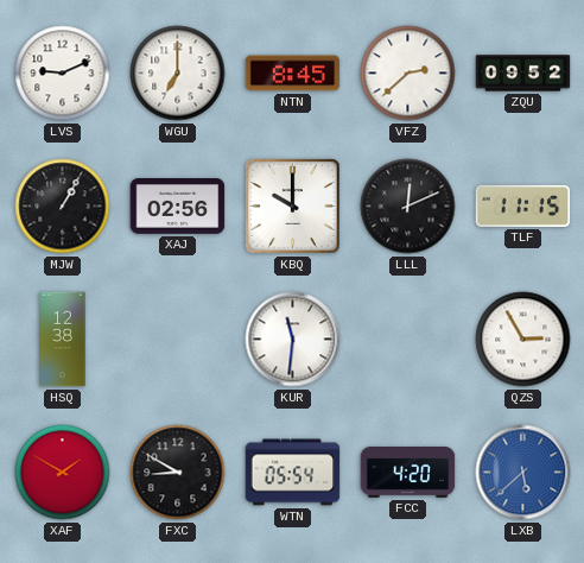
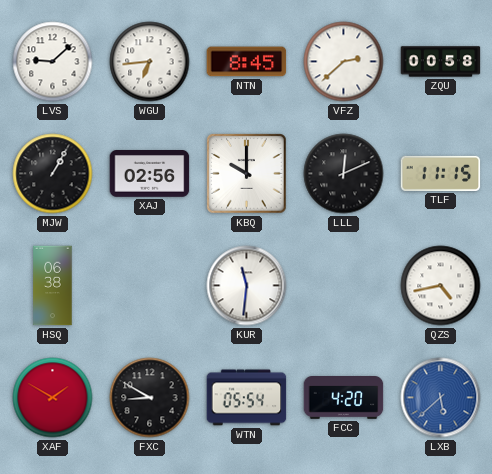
LVS: 9:11 -> 9:08 (53, 62)
WGU: 7:00 -> 6:44 (150, 62)
ZQU: 09:52 -> 00:58 (441, 62)
HSQ: 12:38 -> 06:38 (53, 286)
QZS: 2:55 -> 4:43 (441, 286)
